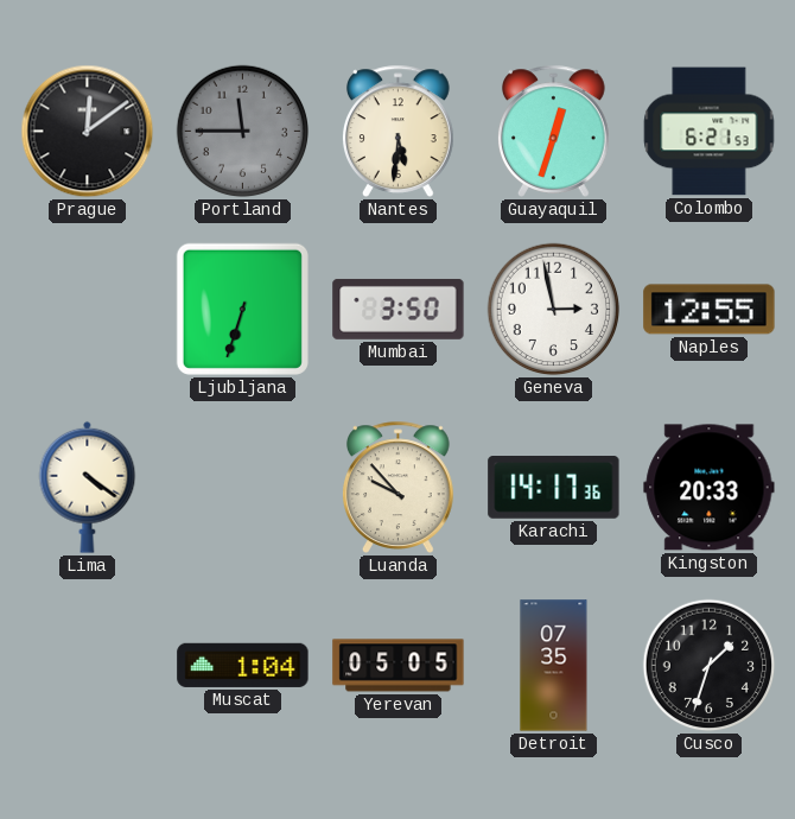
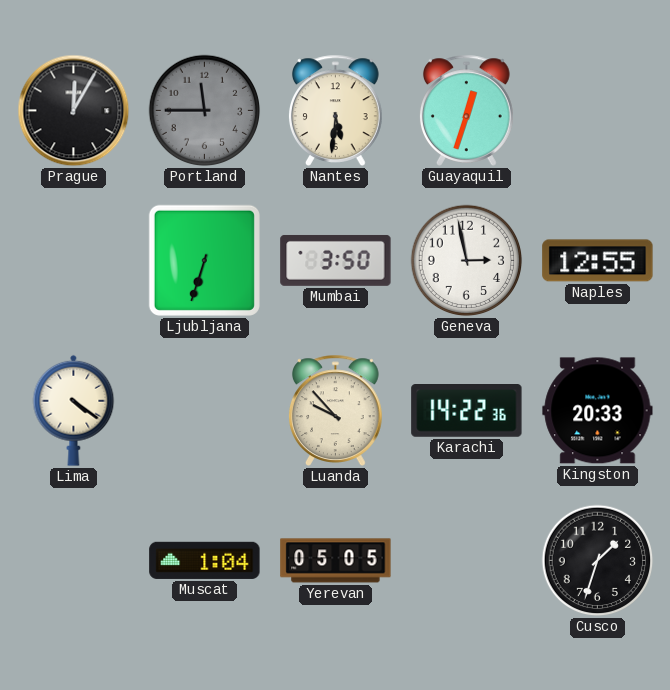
Prague: 12:09 -> 12:05 (74, 111)
Colombo: 6:21 -> none (710, 132)
Karachi: 14:17 -> 14:22 (467, 411)
Detroit: 07:35 -> none (554, 666)
